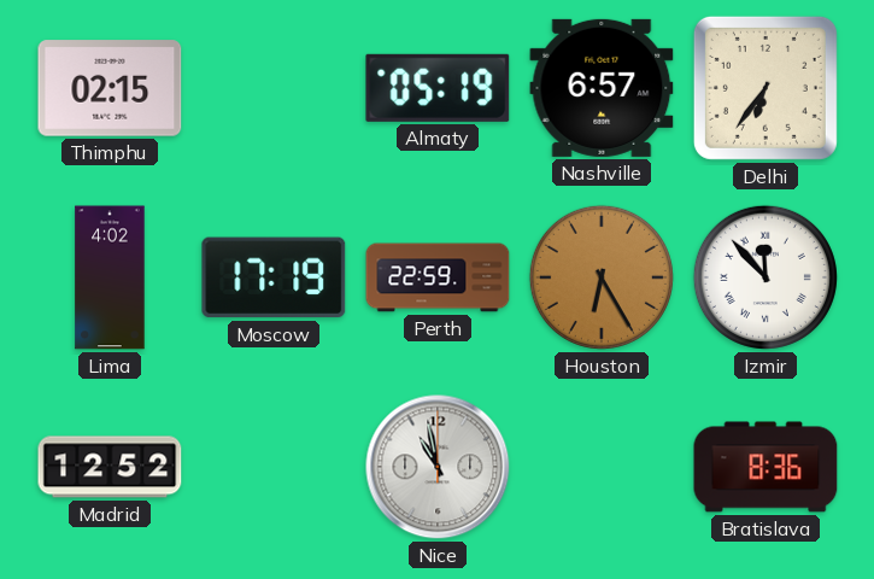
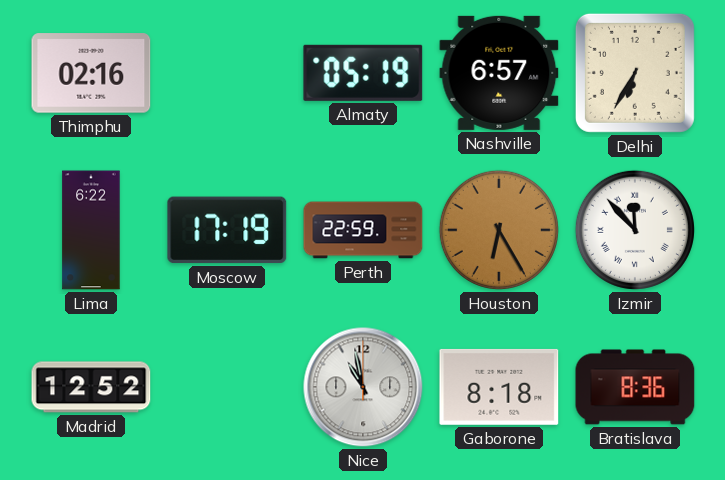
Thimphu: 02:15 -> 02:16 (91, 73)
Delhi: 6:36 -> 6:35 (635, 73)
Lima: 4:02 -> 6:22 (91, 230)
Gaborone: none -> 8:18 (499, 387)
